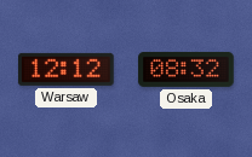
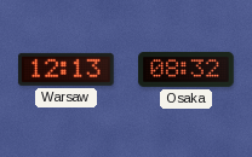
Warsaw: 12:12 -> 12:13 (67, 69)
